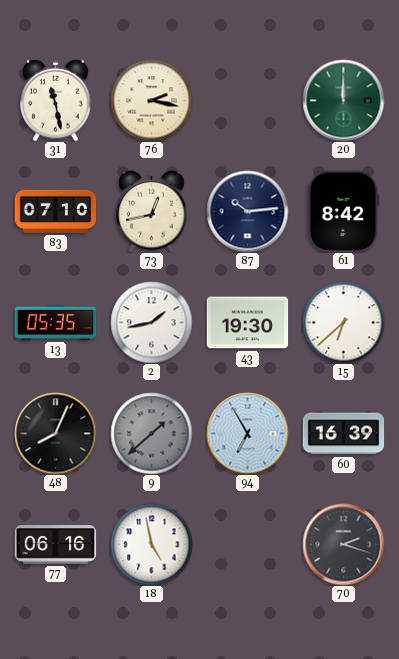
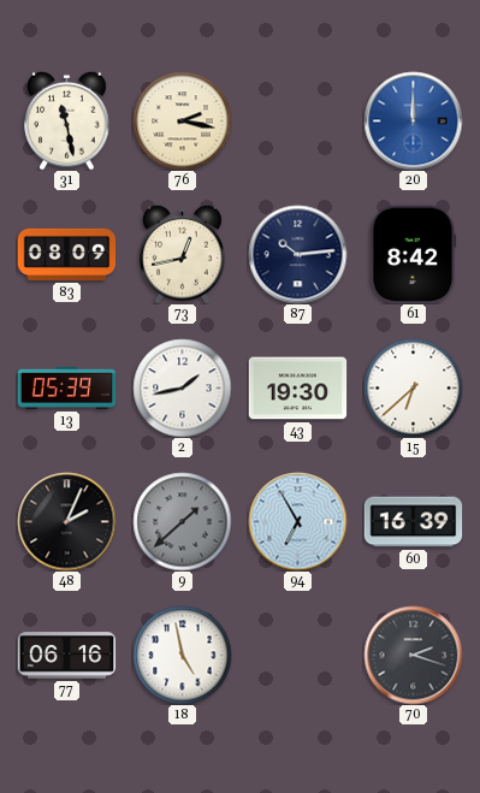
20 dial: green -> blue (413, 120)
83: 07:10 -> 08:09 (66, 254)
13: 05:35 -> 05:39 (66, 387)
48: 8:04 -> 2:04 (66, 521)
